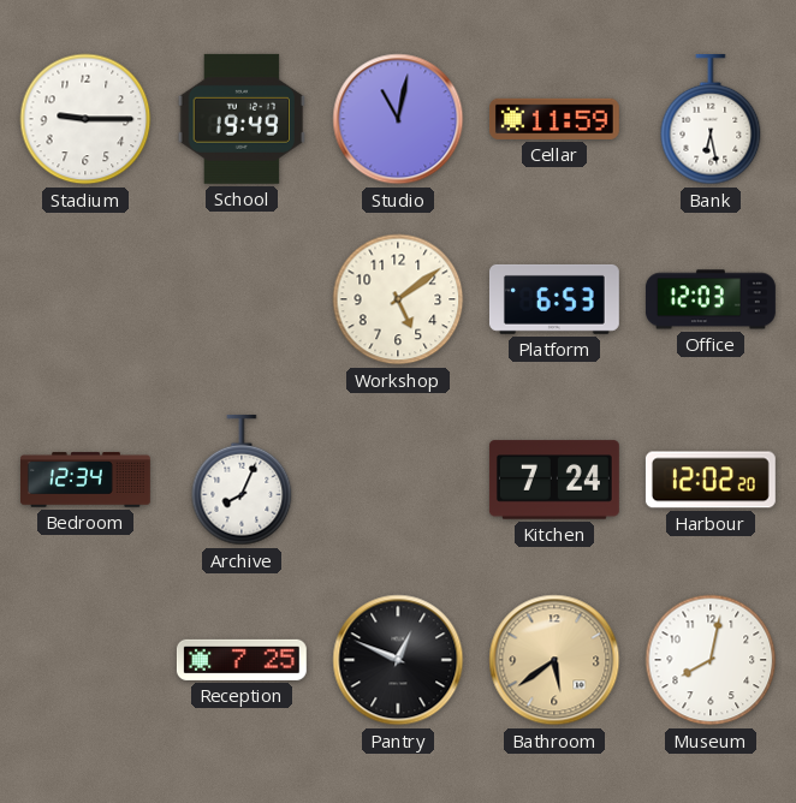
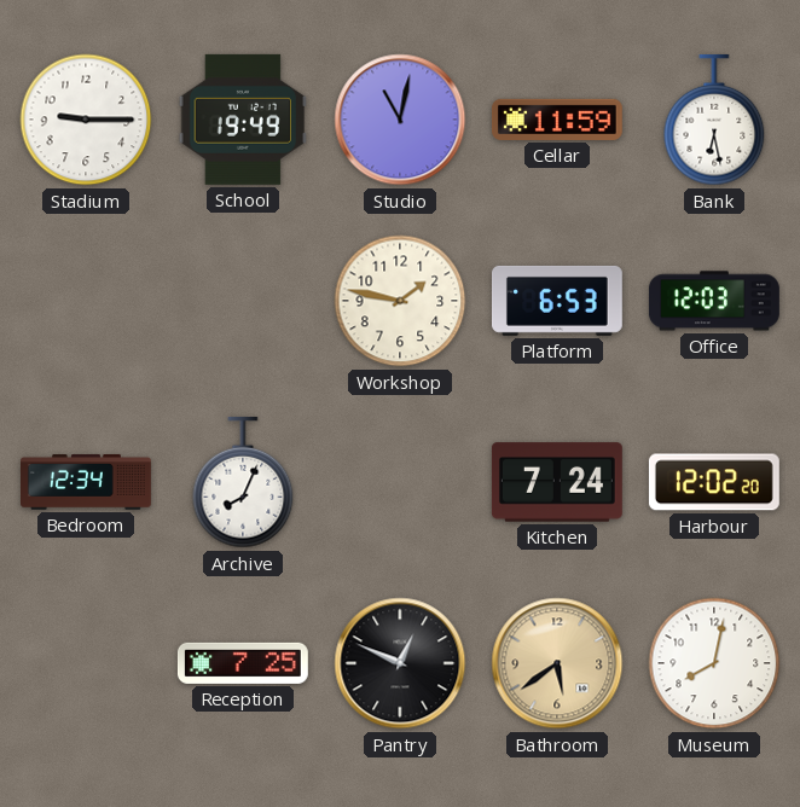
Workshop: 5:09 -> 1:47 (400, 301)
